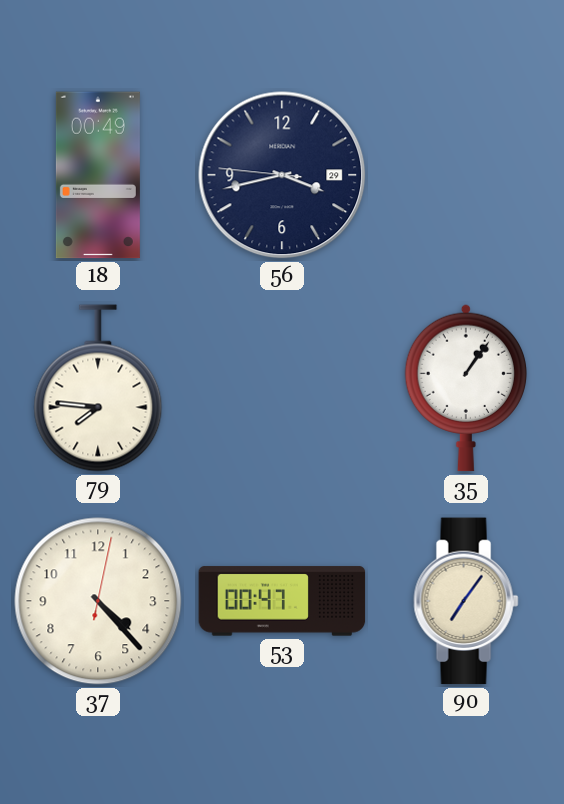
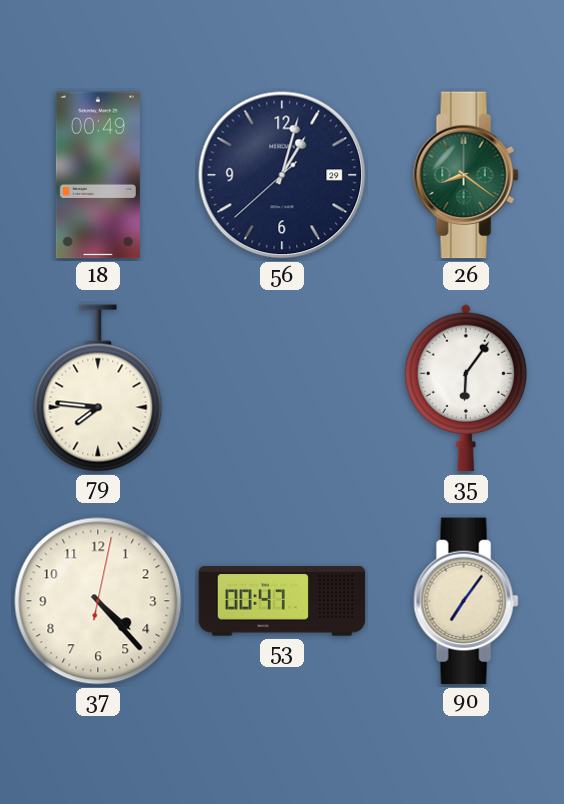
56: 3:42 -> 1:02 (282, 175)
26: none -> 8:21 (466, 175)
35: 1:06 -> 6:06 (465, 388)
